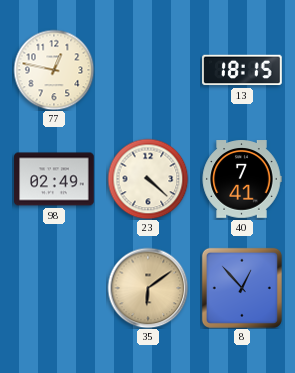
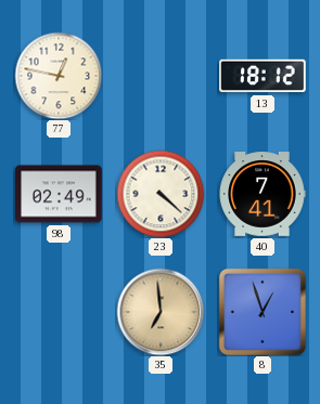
13: 18:15 -> 18:12 (263, 76)
35: 6:09 -> 6:59 (161, 312)
8: 12:53 -> 12:57 (263, 312)
